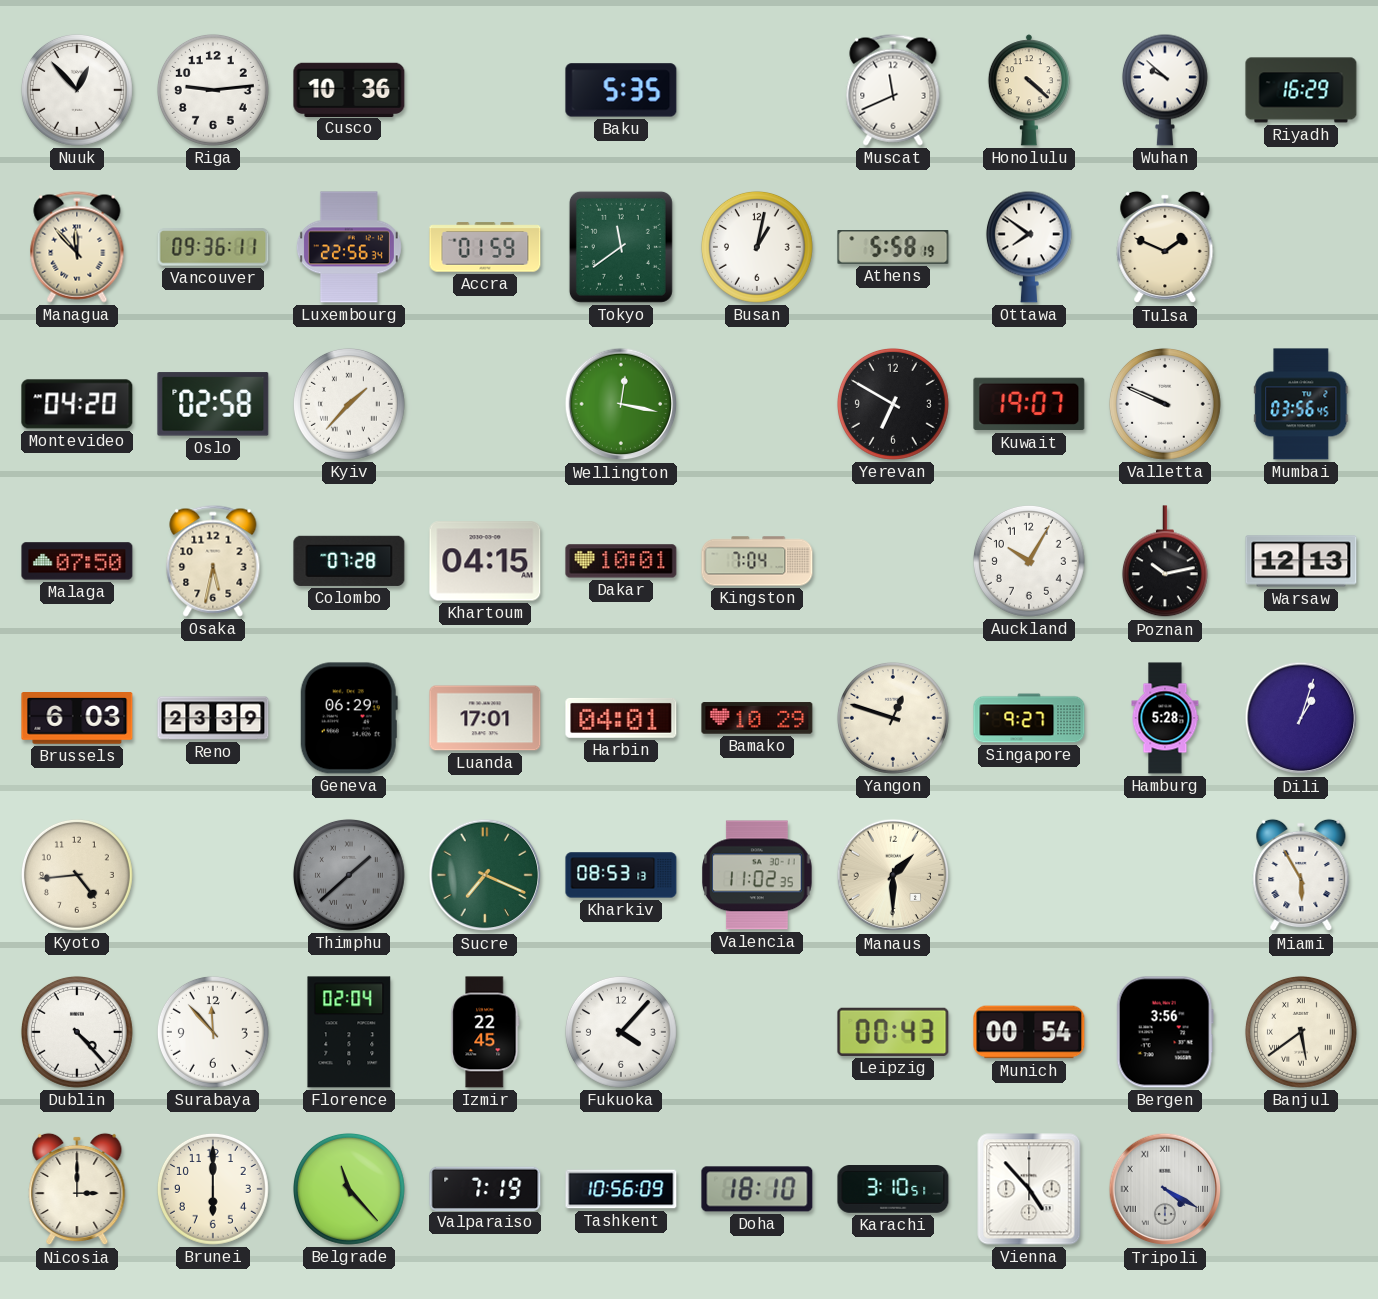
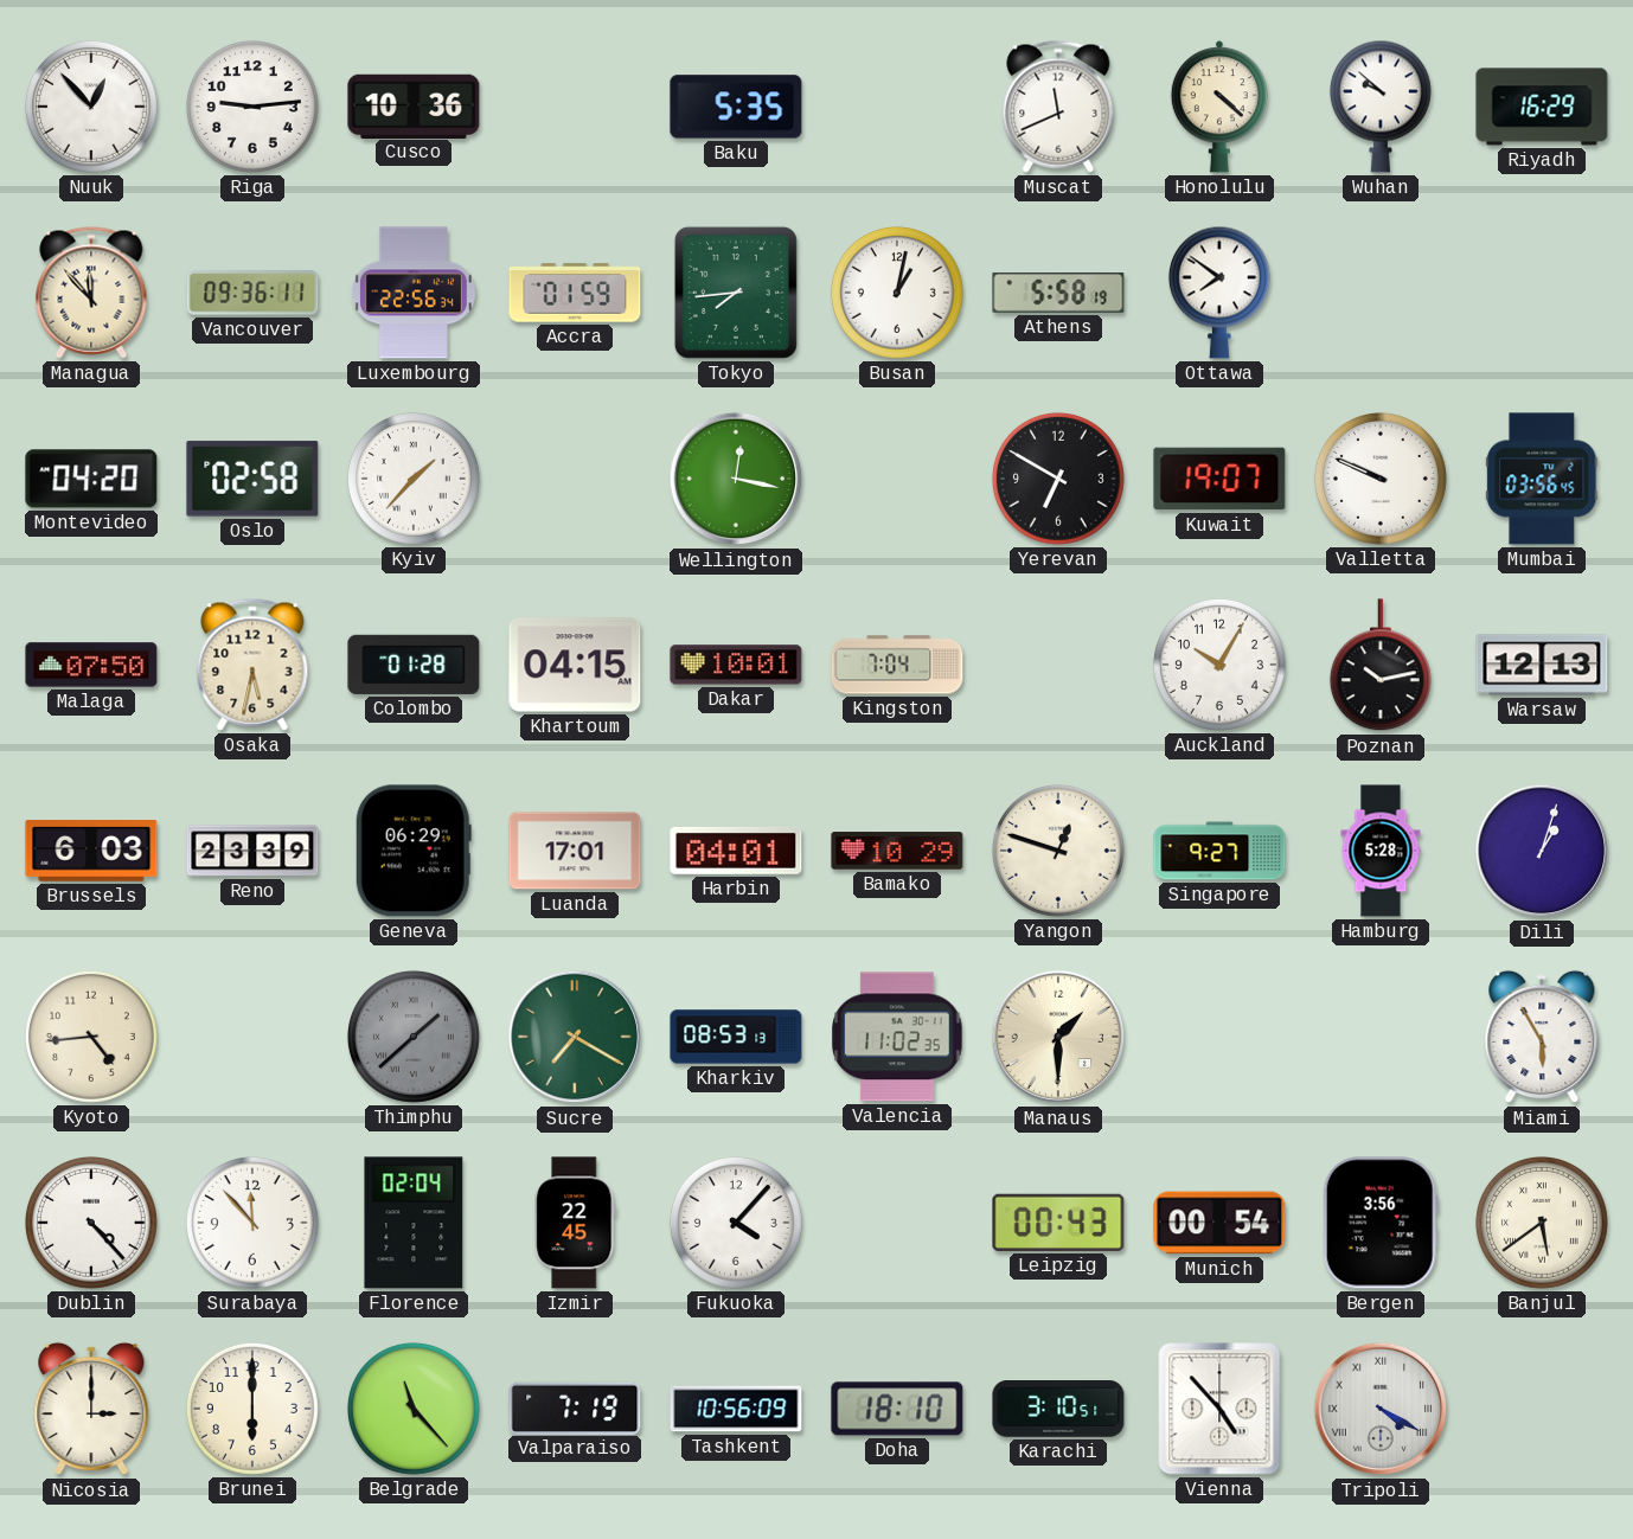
Tokyo: 11:39 -> 7:44 (736, 293)
Tulsa: 1:49 -> none (1165, 247)
Colombo: 07:28 -> 01:28 (414, 665)
Sucre: 7:19 -> 7:20 (575, 1037)
